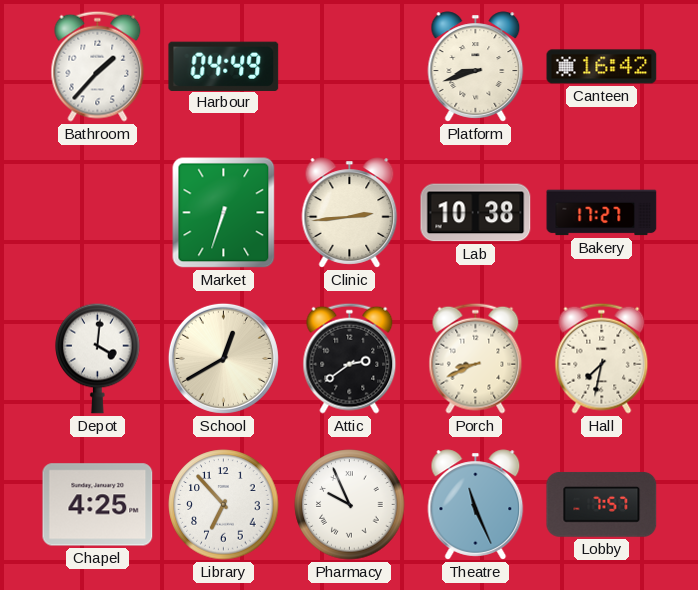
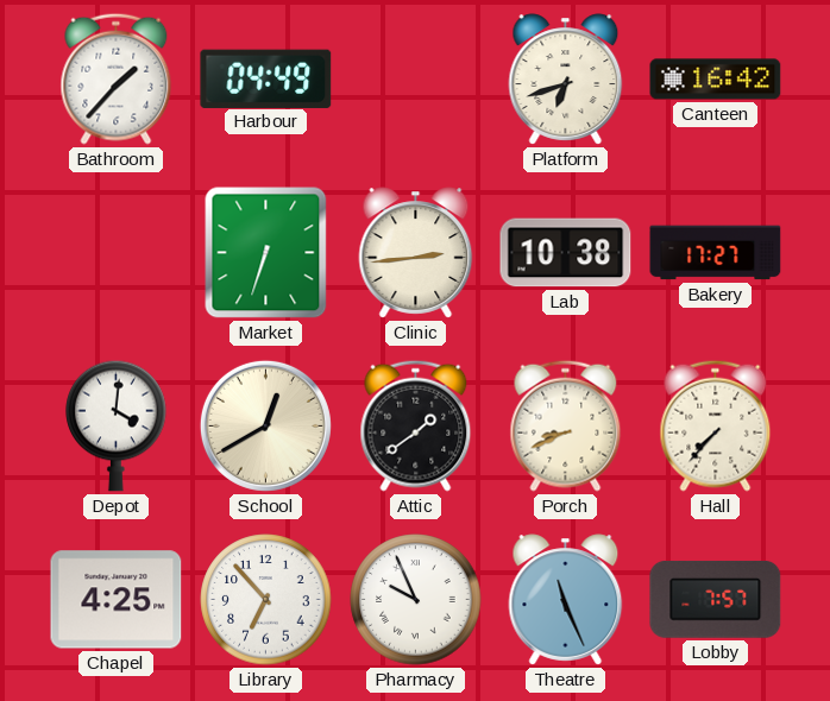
Platform: 8:42 -> 6:42 (566, 80)
Attic: 2:39 -> 1:39 (416, 425)
Hall: 7:32 -> 7:37 (716, 425)
